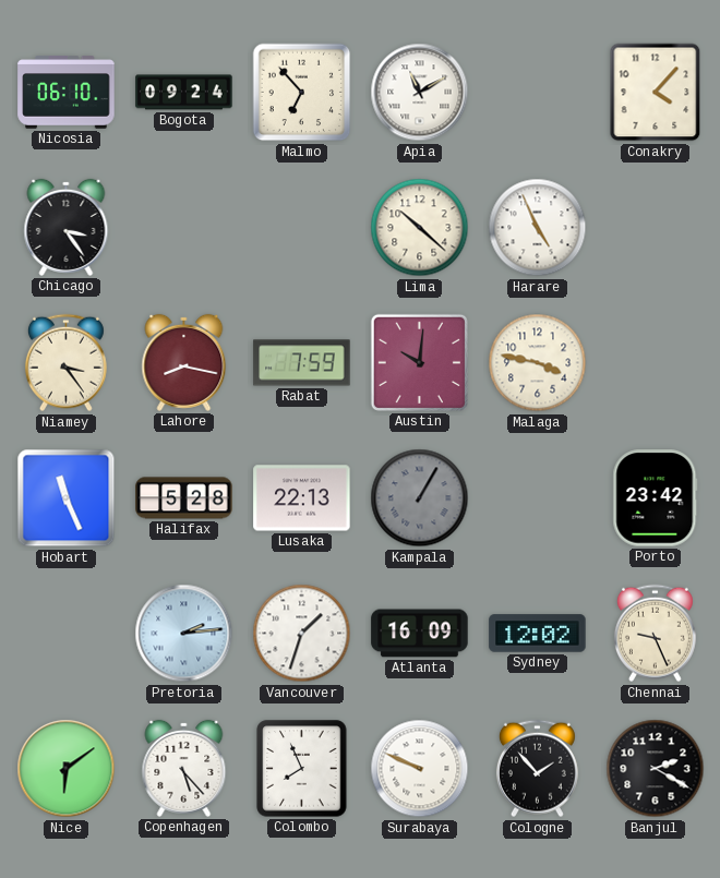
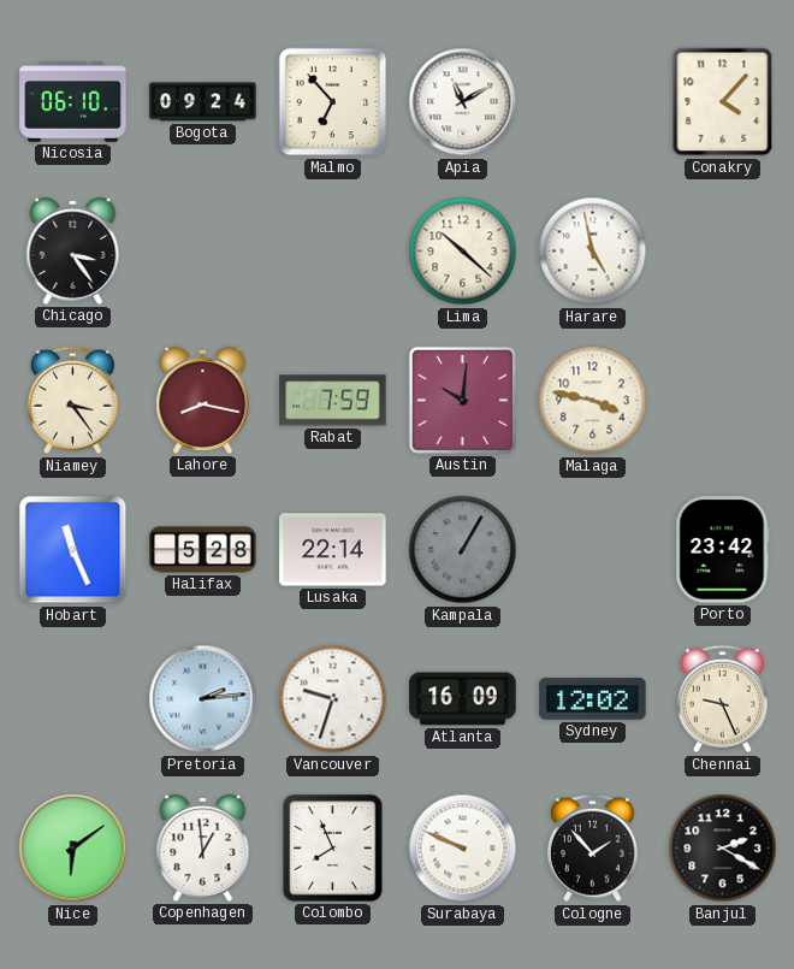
Harare: 4:56 -> 4:58 (593, 252)
Lusaka: 22:13 -> 22:14 (333, 550)
Vancouver: 1:33 -> 9:33 (333, 699)
Copenhagen: 5:23 -> 12:59 (203, 847)
